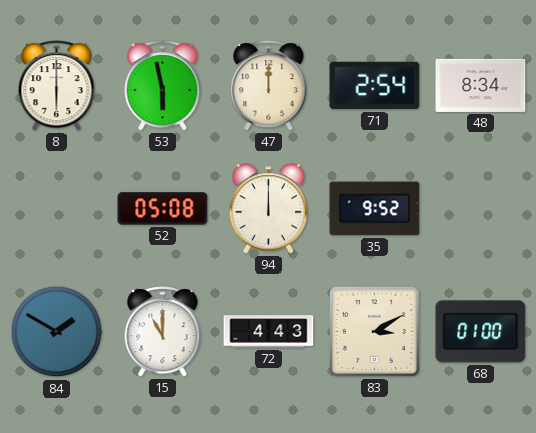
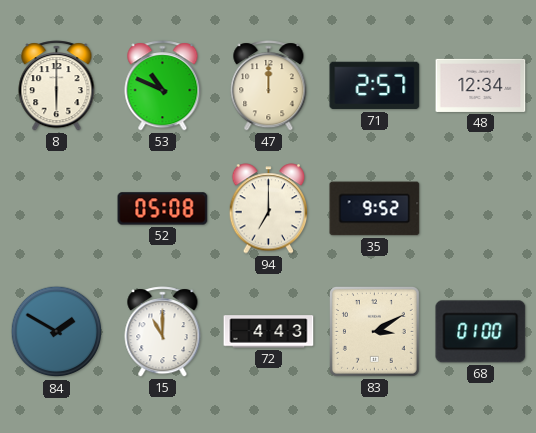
53: 5:58 -> 10:49 (163, 86)
71: 2:54 -> 2:57 (375, 86)
48: 8:34 -> 12:34 (481, 85)
94: 12:00 -> 7:00 (269, 209)
